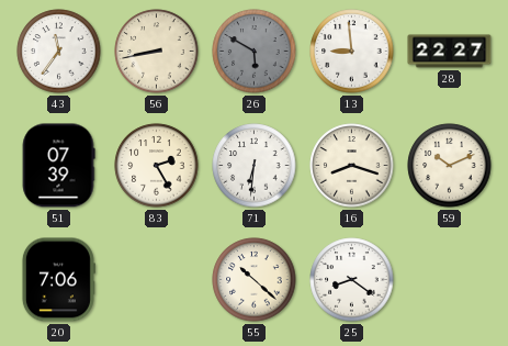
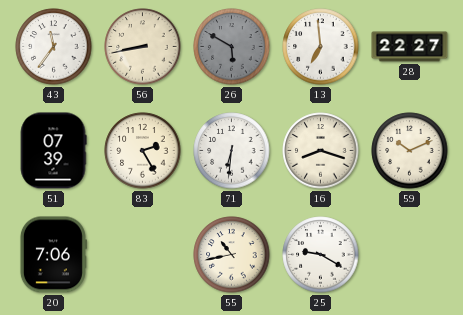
13: 8:59 -> 6:59 (321, 47)
55: 10:22 -> 10:43 (232, 255)
25: 8:21 -> 9:20 (321, 255)
